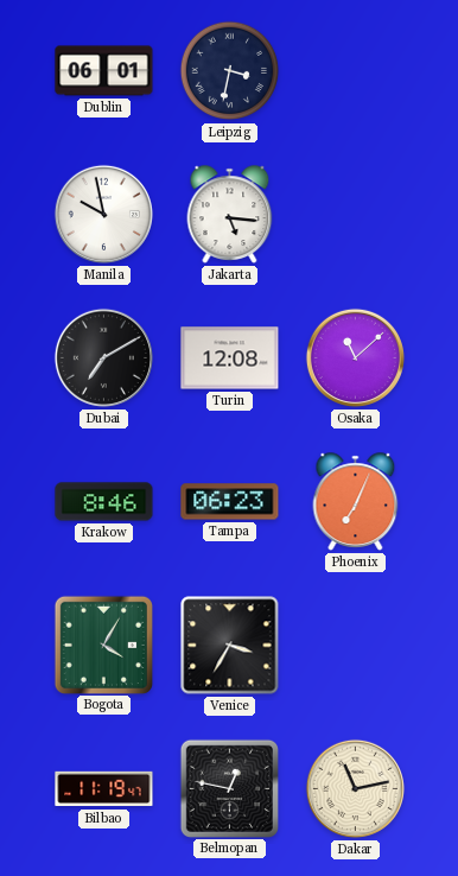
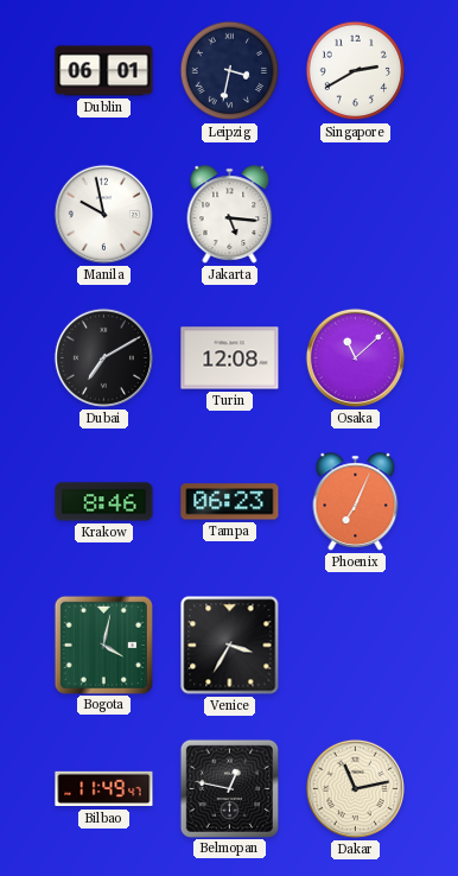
Singapore: none -> 2:40 (356, 71)
Bogota: 4:05 -> 4:02 (103, 645)
Bilbao: 11:19 -> 11:49 (104, 789)
